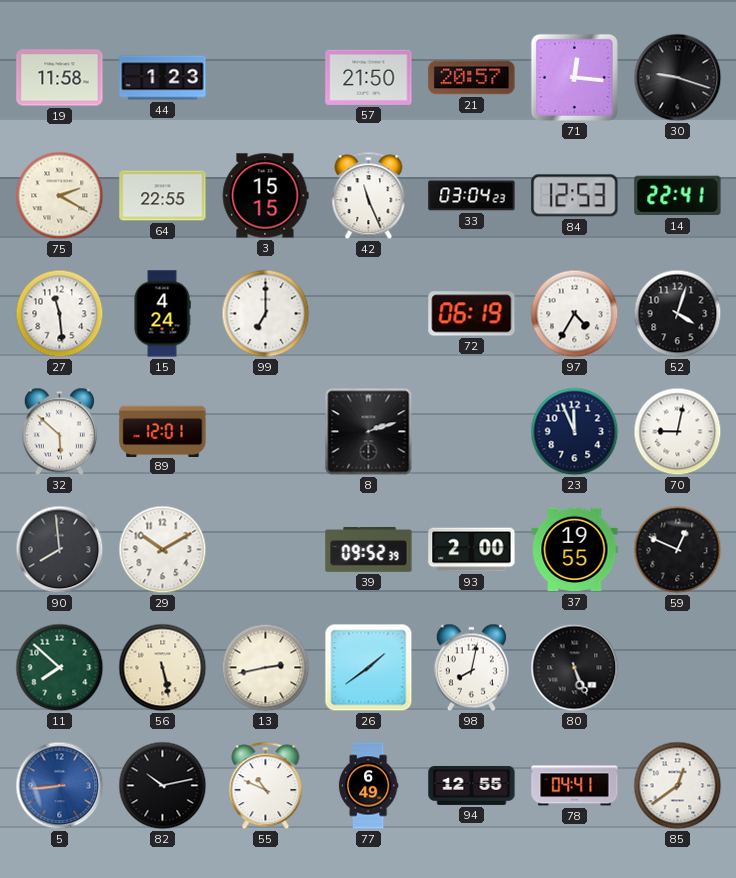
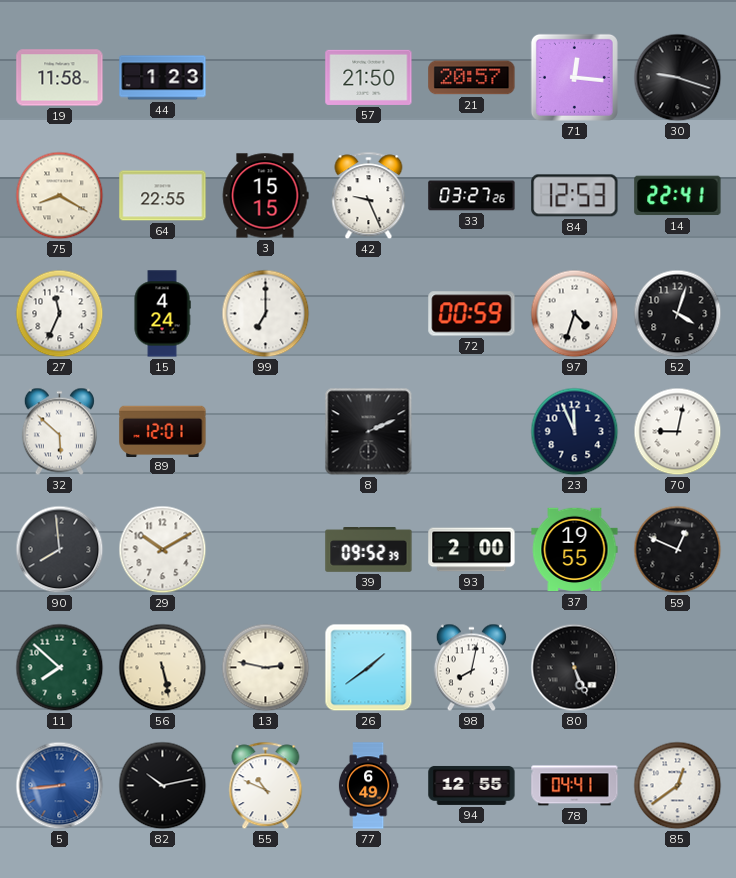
75: 2:20 -> 8:20 (60, 196)
42: 11:26 -> 9:26 (369, 196)
33: 03:04 -> 03:27 (472, 196)
27: 11:29 -> 11:34 (60, 314)
72: 06:19 -> 00:59 (472, 314)
97: 4:35 -> 4:33 (575, 314)
8: 2:12 -> 2:11 (369, 432)
13: 2:43 -> 2:47 (266, 668)
